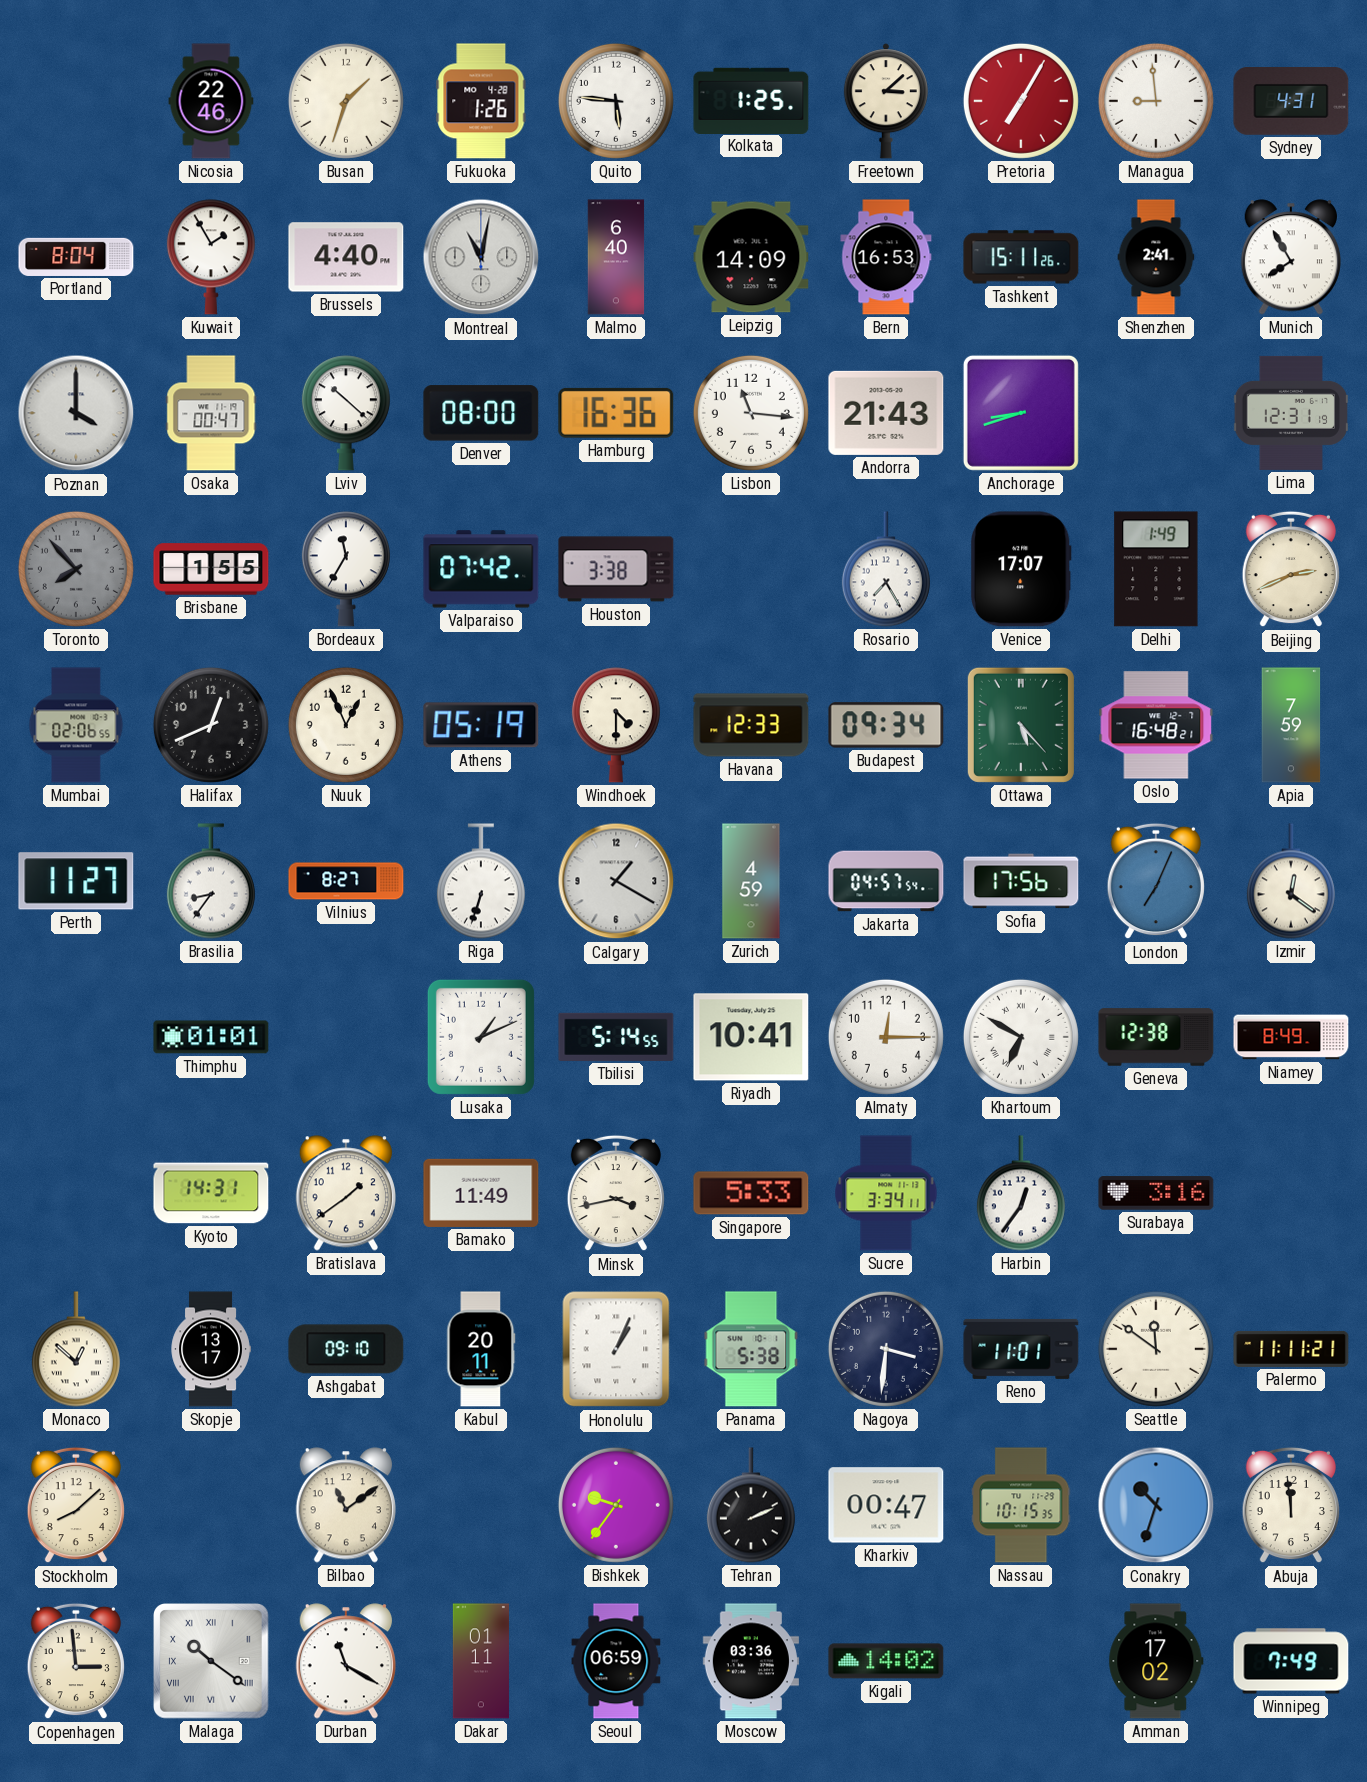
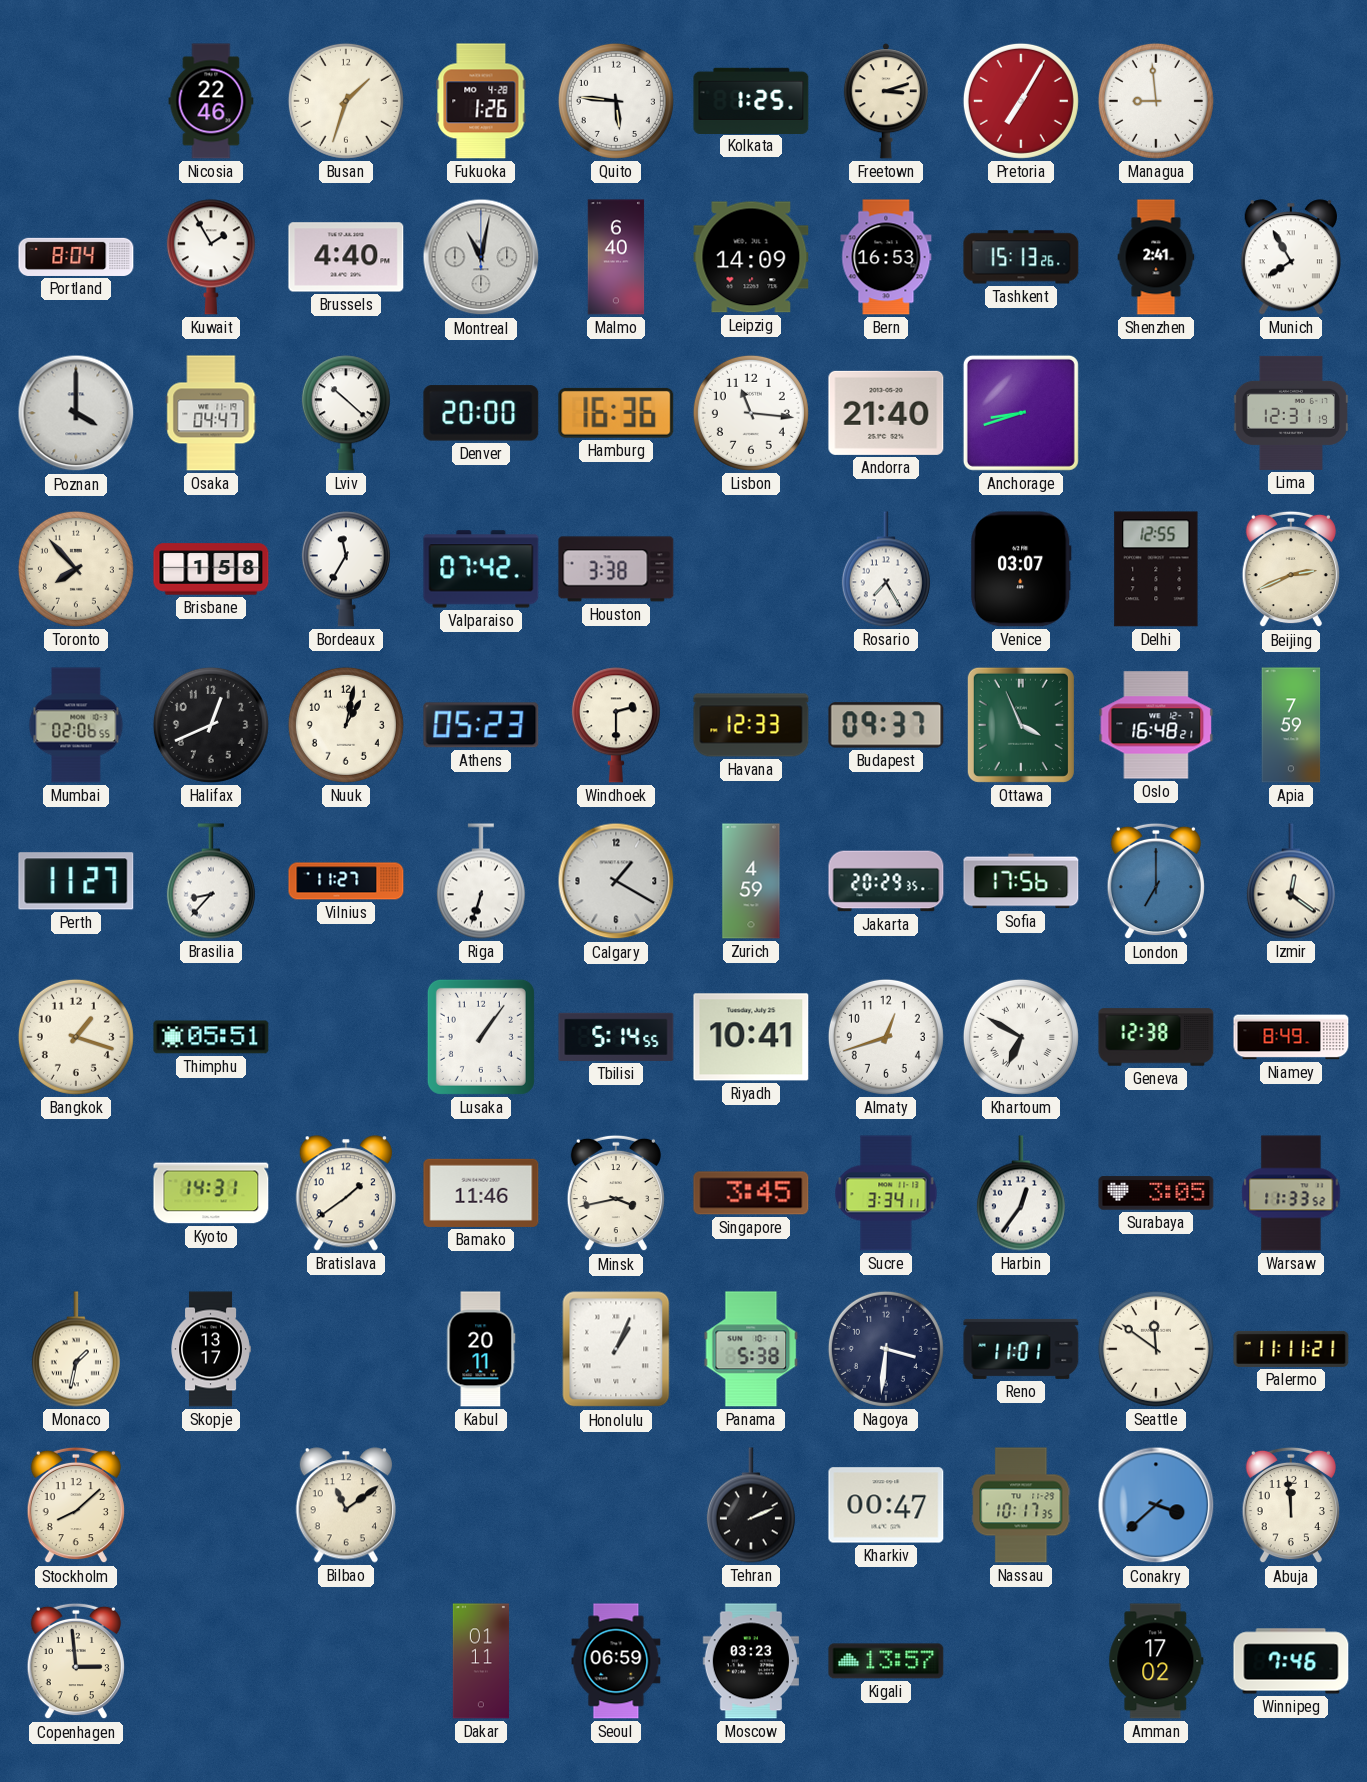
Freetown: 3:08 -> 3:12 (886, 101)
Sydney: 4:31 -> none (1291, 102)
Tashkent: 15:11 -> 15:13 (1021, 257)
Osaka: 00:47 -> 04:47 (211, 413)
Denver: 08:00 -> 20:00 (481, 413)
Andorra: 21:43 -> 21:40 (886, 413)
Toronto dial: grey -> cream (76, 569)
Brisbane: 1:55 -> 1:58 (211, 569)
Venice: 17:07 -> 03:07 (1021, 569)
Delhi: 1:49 -> 12:55 (1156, 569)
Nuuk: 12:56 -> 1:02 (346, 725)
Athens: 05:19 -> 05:23 (481, 725)
Windhoek: 4:30 -> 2:30 (616, 725)
Budapest: 09:34 -> 09:37 (886, 725)
Ottawa: 5:23 -> 3:56 (1021, 725)
Brasilia: 8:36 -> 8:37 (211, 881)
Vilnius: 8:27 -> 11:27 (346, 881)
Jakarta: 04:57 -> 20:29 (886, 881)
London: 7:04 -> 7:00 (1156, 881)
Bangkok: none -> 1:18 (76, 1037)
Thimphu: 01:01 -> 05:51 (211, 1037)
Lusaka: 1:11 -> 1:06 (481, 1037)
Almaty: 12:15 -> 12:42 (886, 1037)
Bamako: 11:49 -> 11:46 (481, 1193)
Singapore: 5:33 -> 3:45 (751, 1193)
Surabaya: 3:16 -> 3:05 (1156, 1193)
Warsaw: none -> 11:33 (1291, 1193)
Monaco: 12:52 -> 1:32 (76, 1349)
Ashgabat: 09:10 -> none (346, 1349)
Bishkek: 9:36 -> none (616, 1505)
Nassau: 10:15 -> 10:17 (1021, 1505)
Conakry: 10:33 -> 3:38 (1156, 1505)
Malaga: 10:21 -> none (212, 1662)
Durban: 11:20 -> none (345, 1661)
Moscow: 03:36 -> 03:23 (751, 1661)
Kigali: 14:02 -> 13:57 (886, 1661)
Winnipeg: 7:49 -> 7:46 (1291, 1661)
